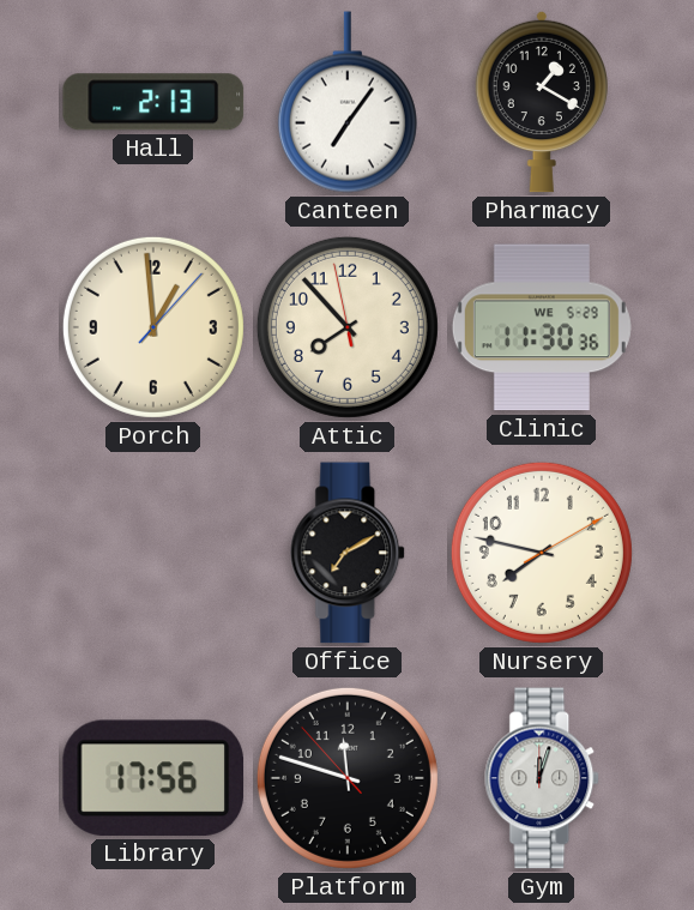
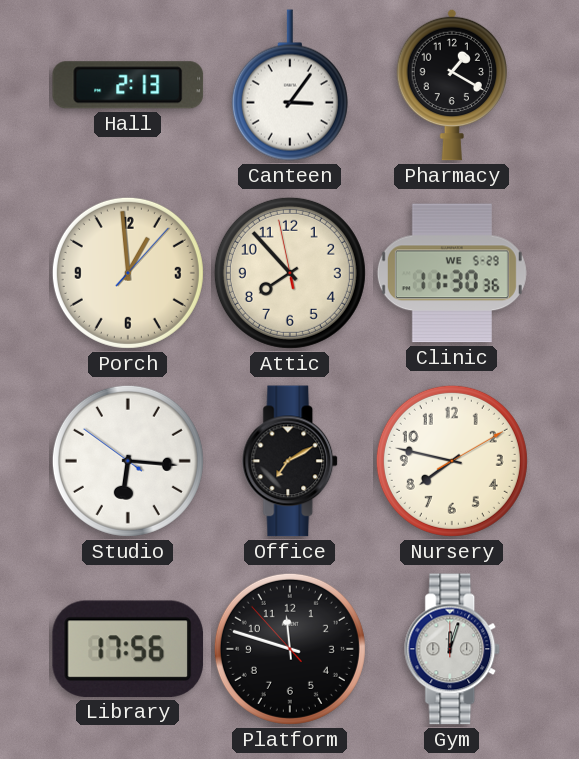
Canteen: 7:06 -> 3:06 (290, 85)
Studio: none -> 6:15 (128, 461)
